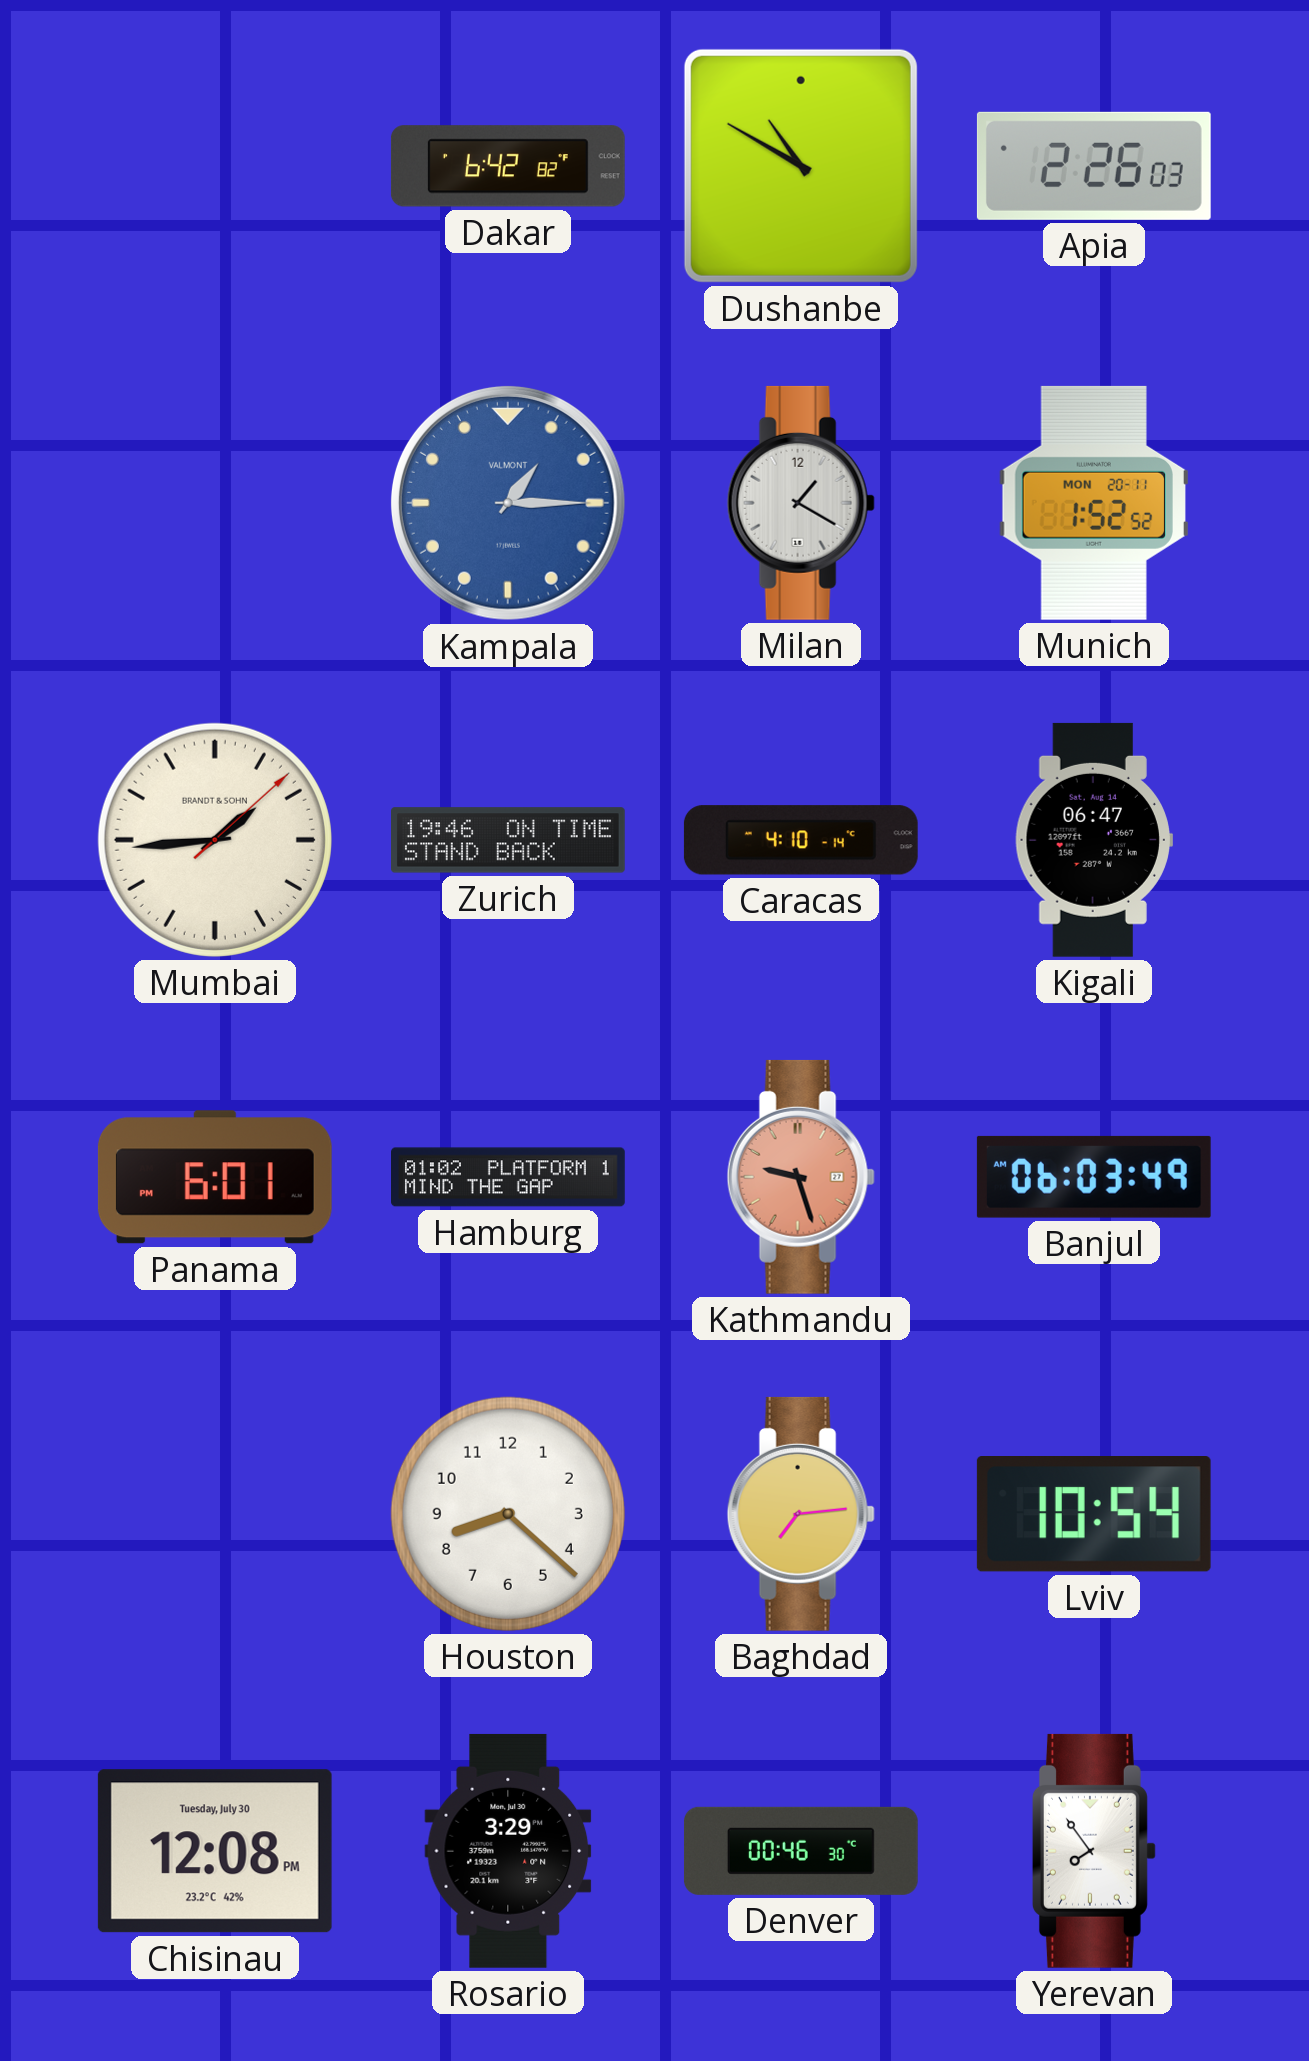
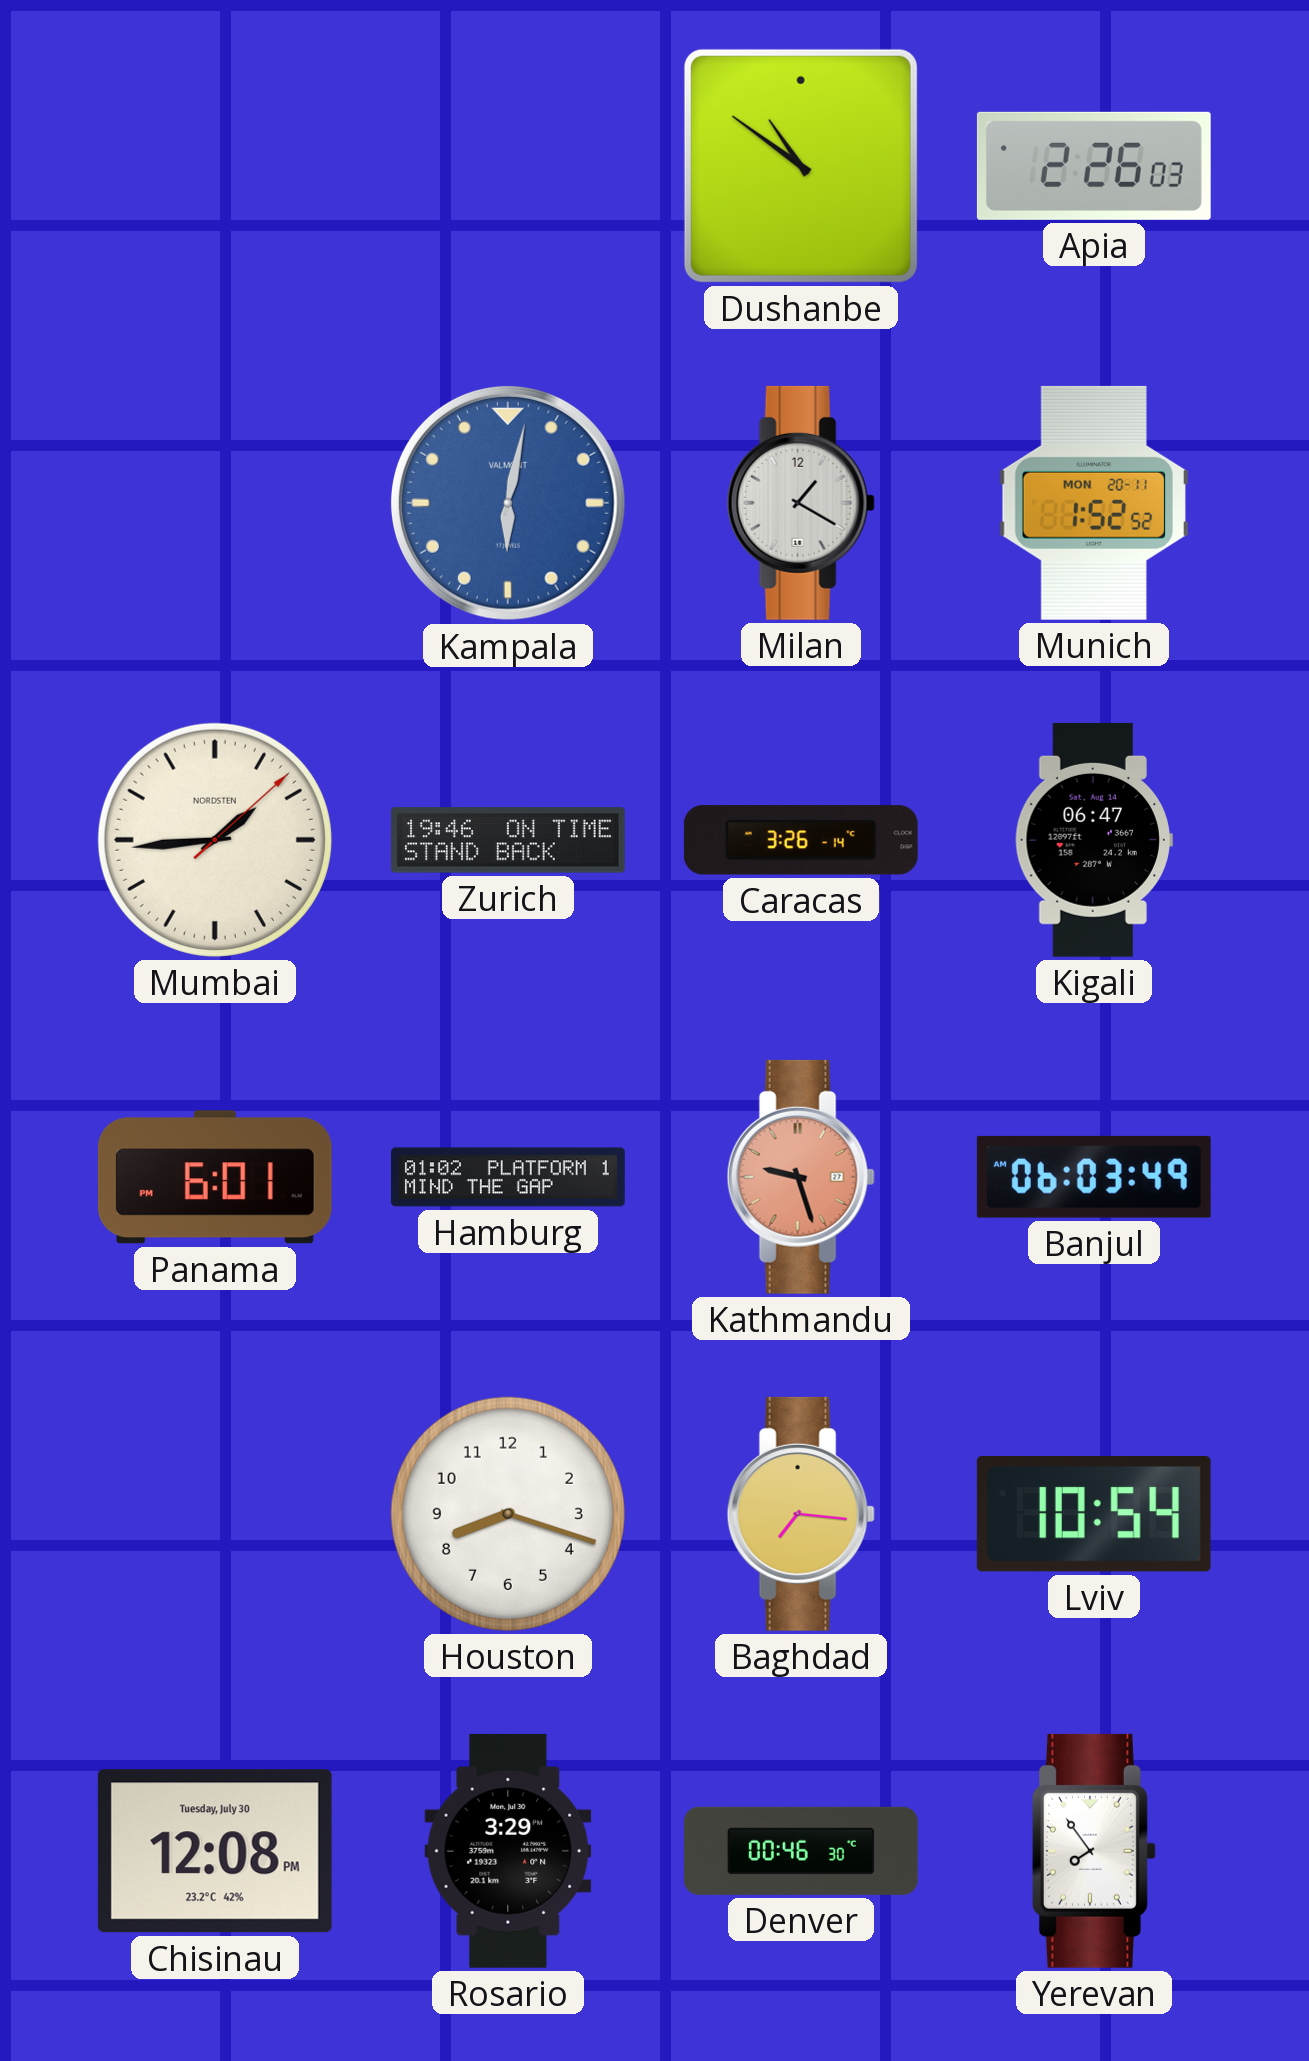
Dakar: 6:42 -> none (508, 166)
Dushanbe: 10:50 -> 10:51 (801, 166)
Kampala: 1:15 -> 6:02 (508, 503)
Mumbai brand: BRANDT & SOHN -> NORDSTEN (215, 840)
Caracas: 4:10 -> 3:26 (801, 840)
Houston: 8:22 -> 8:18 (508, 1514)
Baghdad: 7:14 -> 7:16 (801, 1514)
